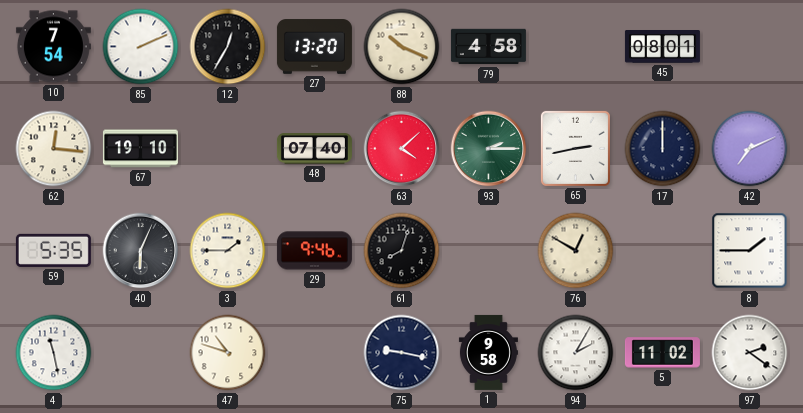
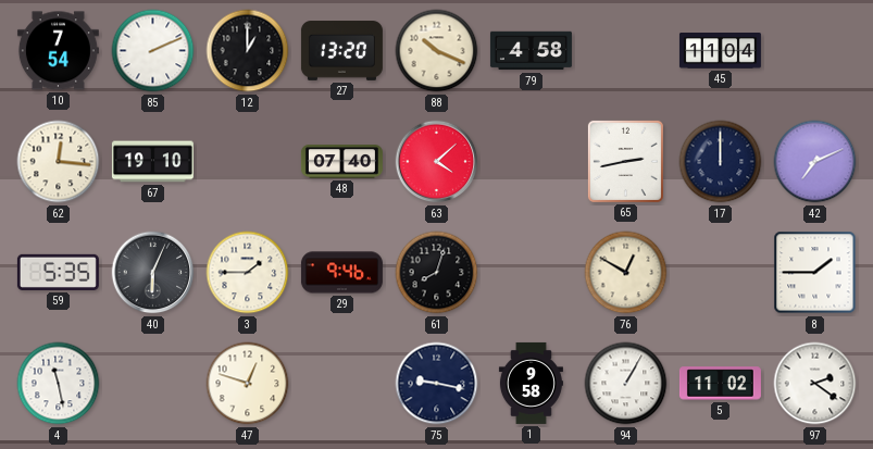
12: 12:35 -> 1:00 (248, 51)
45: 08:01 -> 11:04 (720, 51)
93: 2:15 -> none (489, 149)
47: 10:48 -> 12:48 (248, 384)
94: 2:05 -> 1:05 (626, 384)
